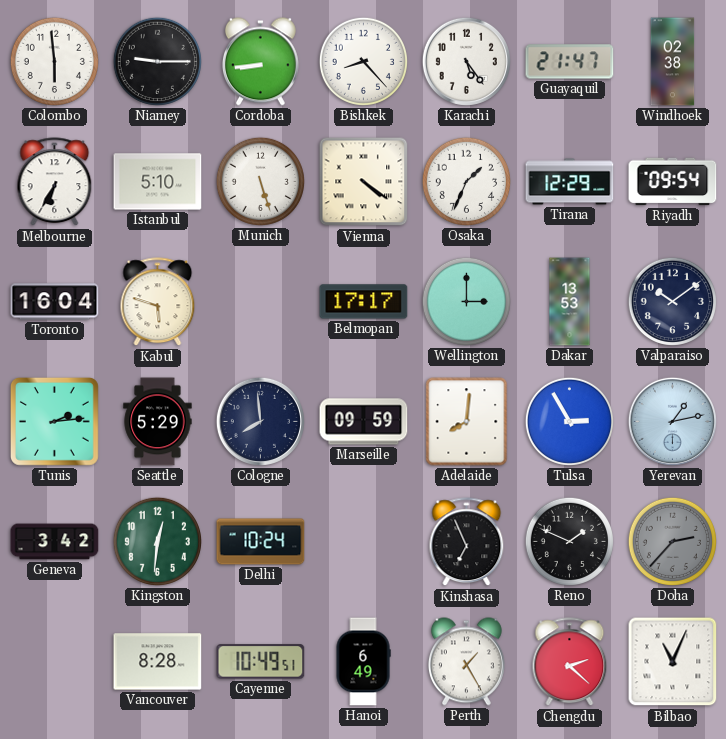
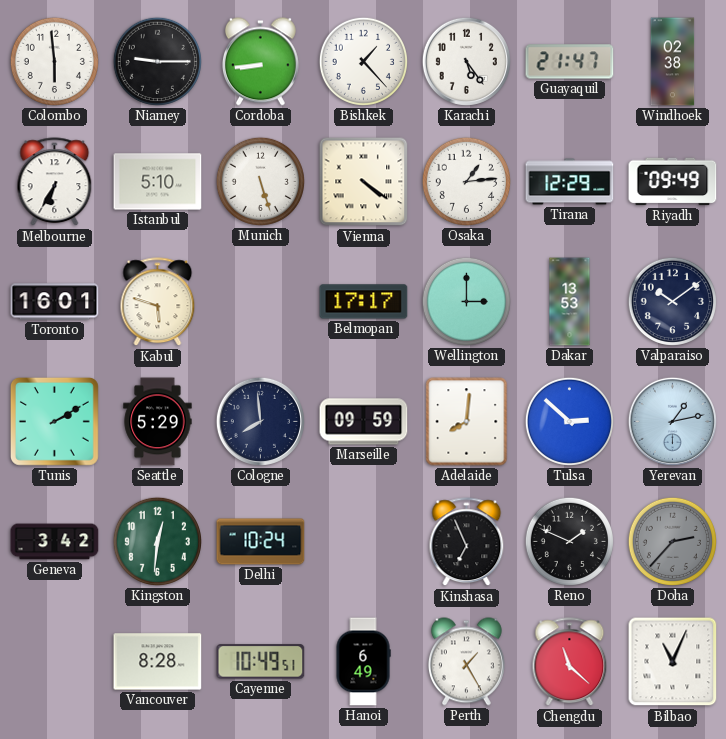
Bishkek: 8:23 -> 1:23 (363, 61)
Osaka: 1:34 -> 1:14 (466, 181)
Riyadh: 09:54 -> 09:49 (673, 182)
Toronto: 16:04 -> 16:01 (55, 302)
Tunis: 2:14 -> 2:10 (54, 421)
Tulsa: 2:55 -> 2:52 (569, 421)
Chengdu: 2:22 -> 11:22 (570, 662)
